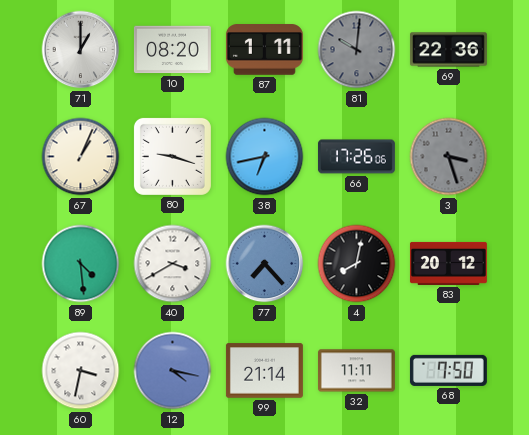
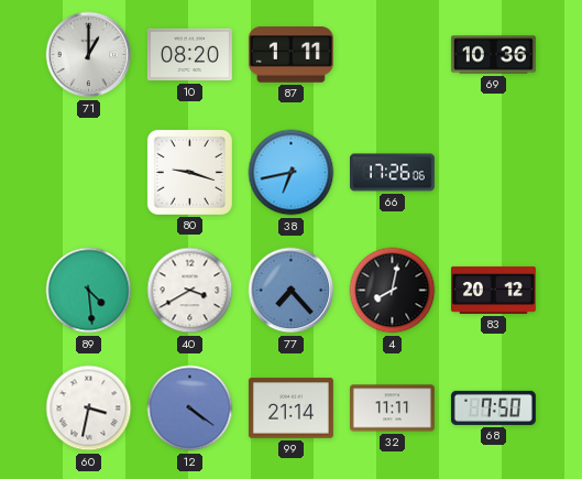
81: 10:01 -> none (357, 50)
69: 22:36 -> 10:36 (493, 55)
67: 1:04 -> none (81, 157)
3: 3:27 -> none (449, 157)
12: 4:17 -> 4:21 (190, 409)
